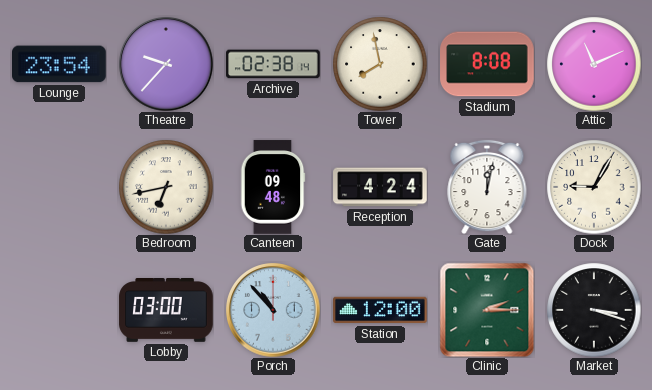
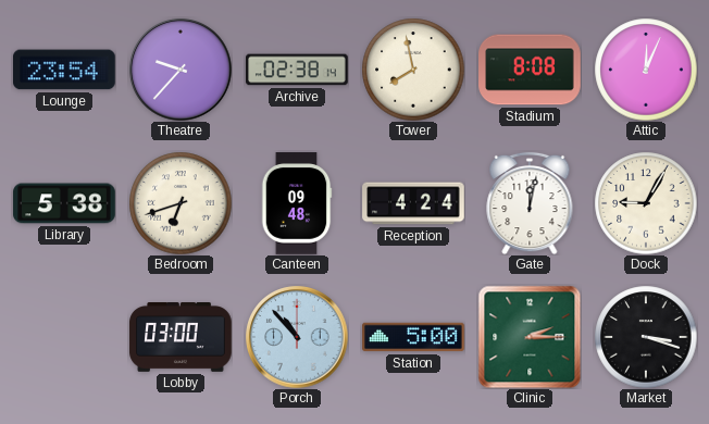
Attic: 11:11 -> 12:04 (646, 70)
Library: none -> 5:38 (64, 203)
Bedroom: 6:43 -> 6:42 (181, 203)
Station: 12:00 -> 5:00 (413, 337)
